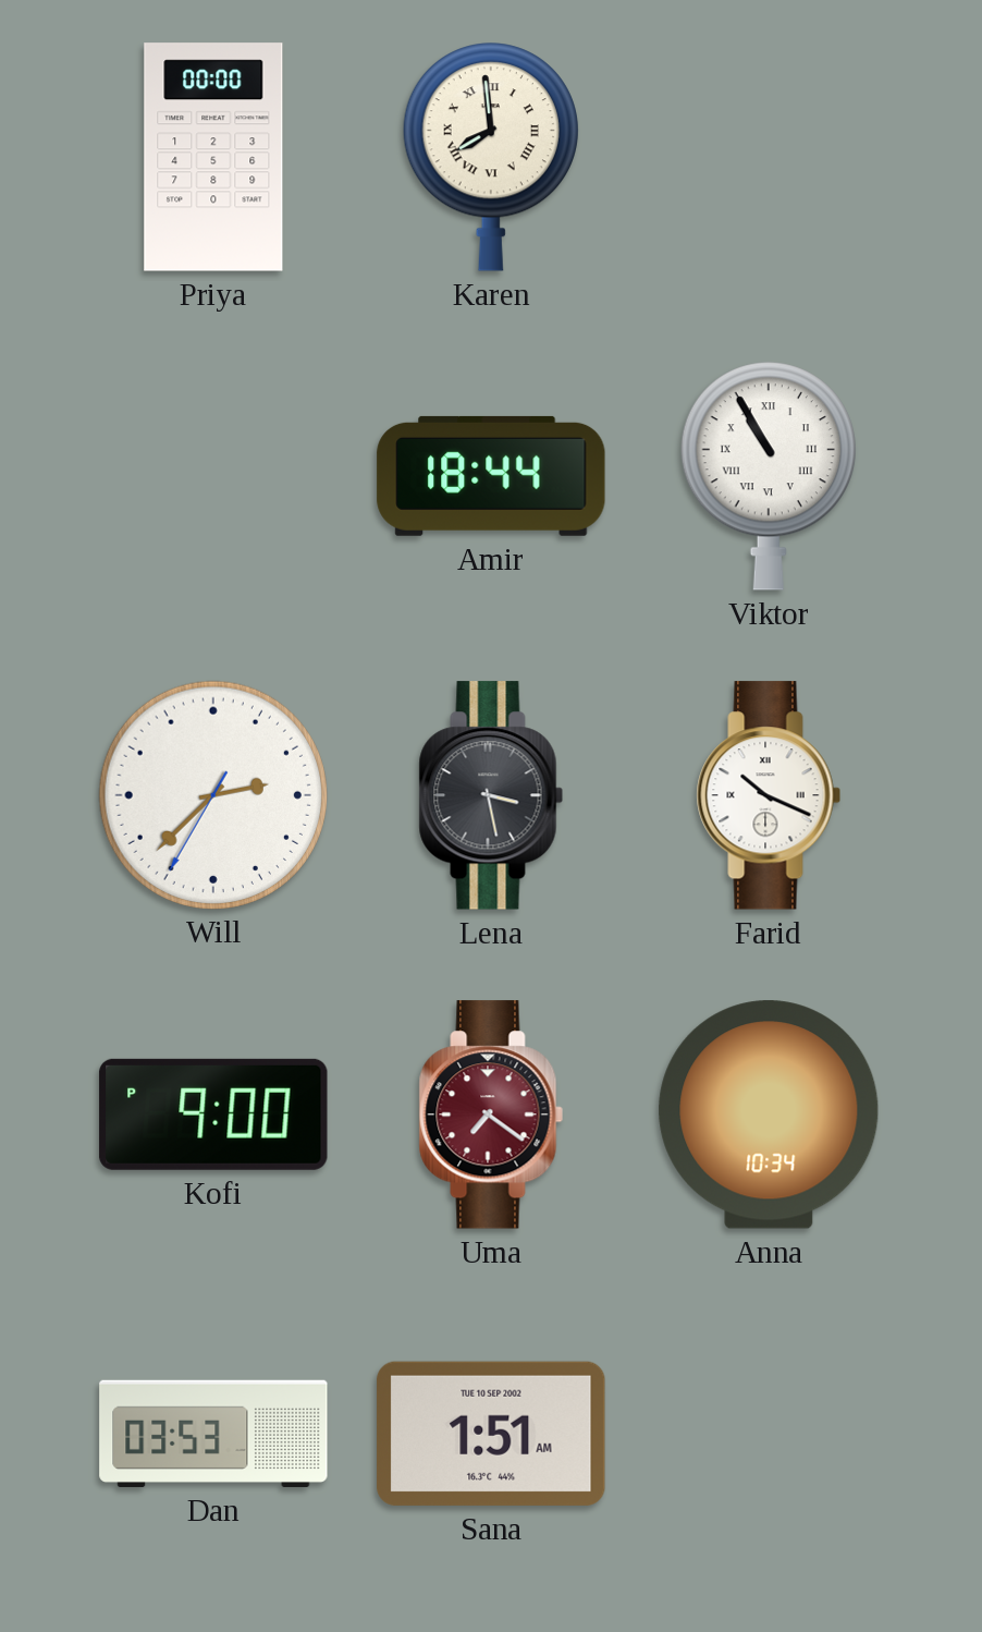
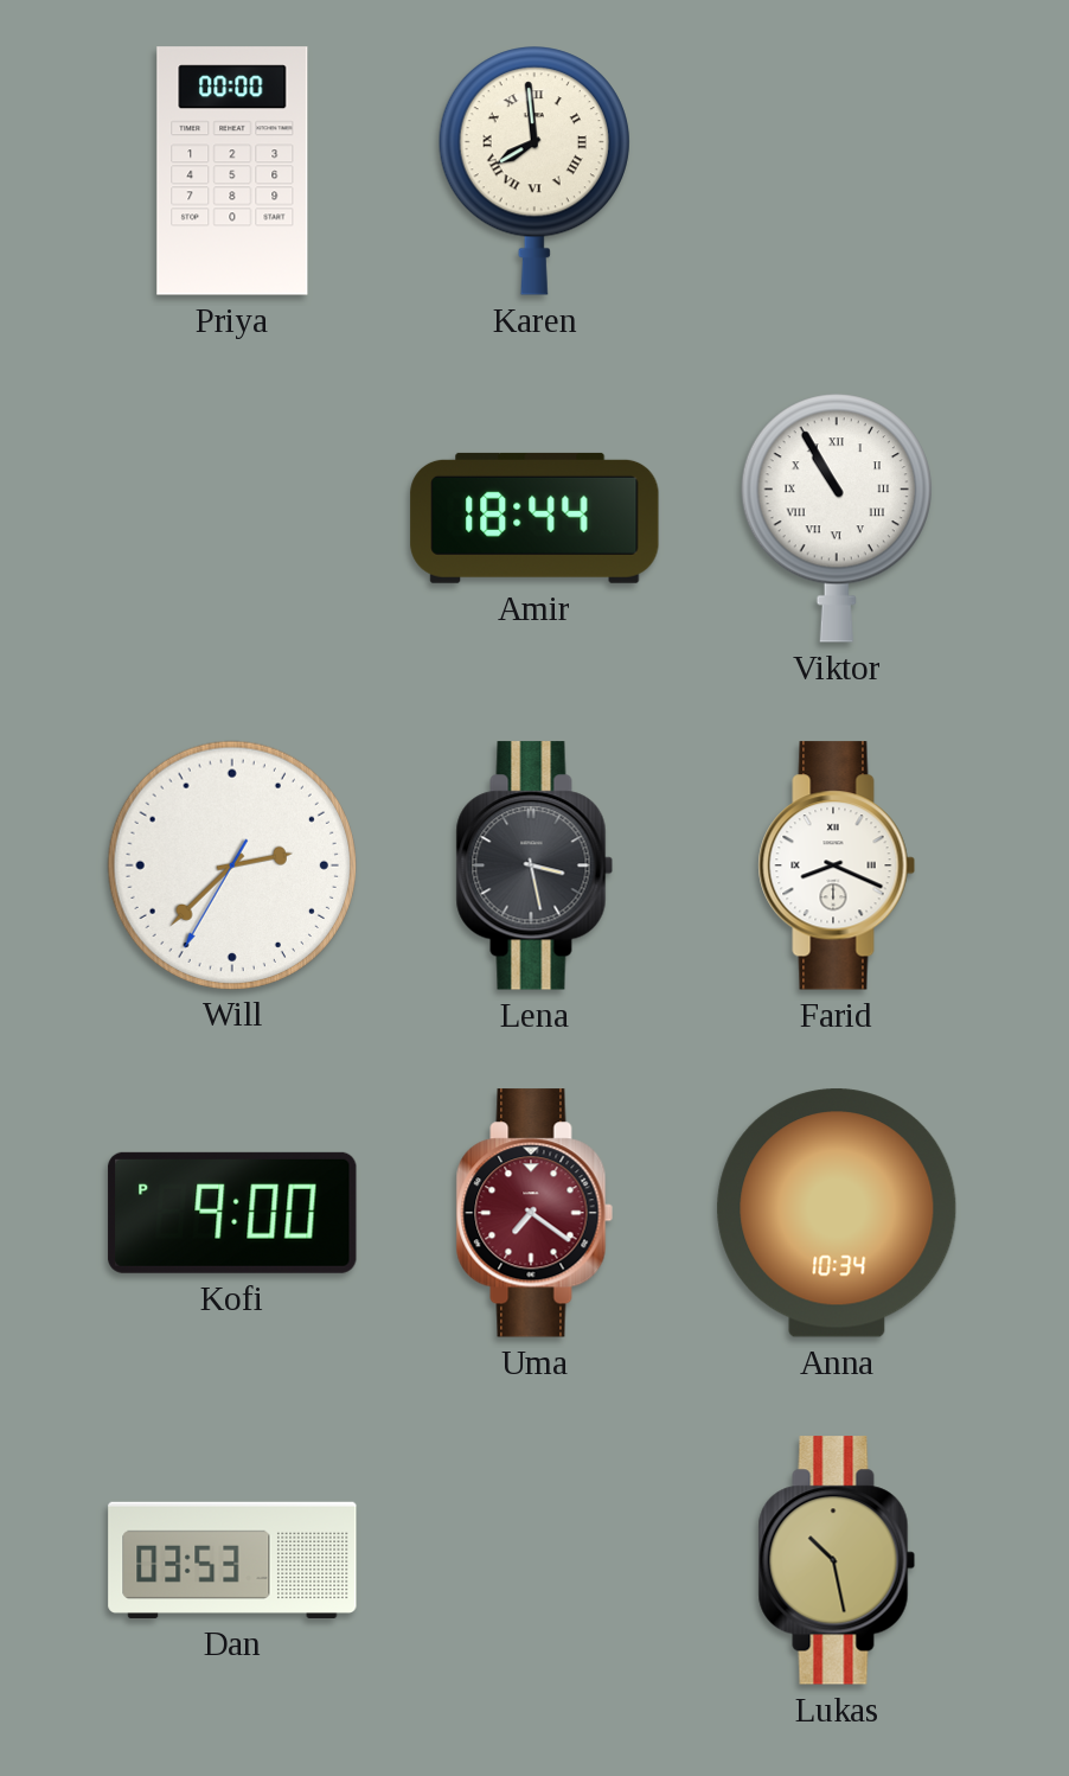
Farid: 10:19 -> 8:19 (837, 865)
Sana: 1:51 -> none (491, 1434)
Lukas: none -> 10:28 (837, 1560)
